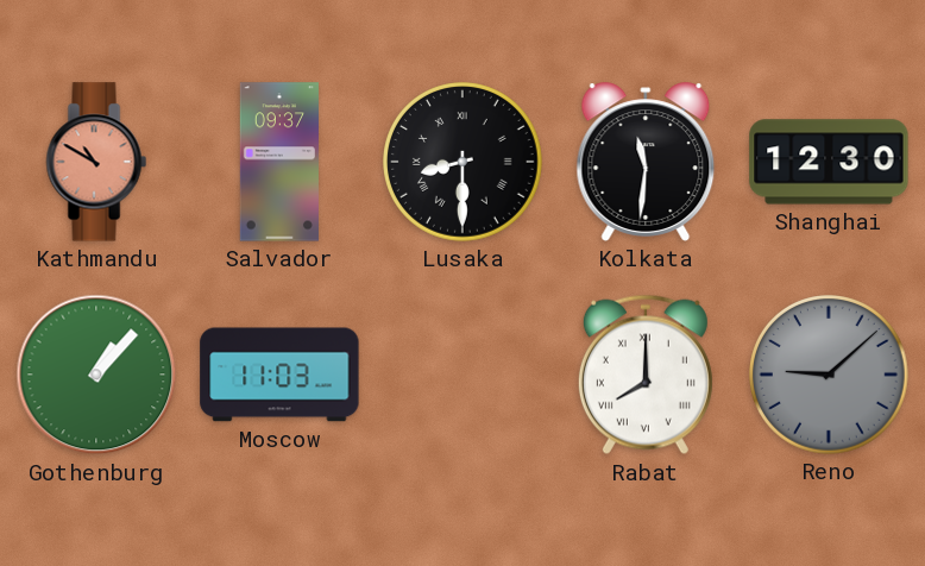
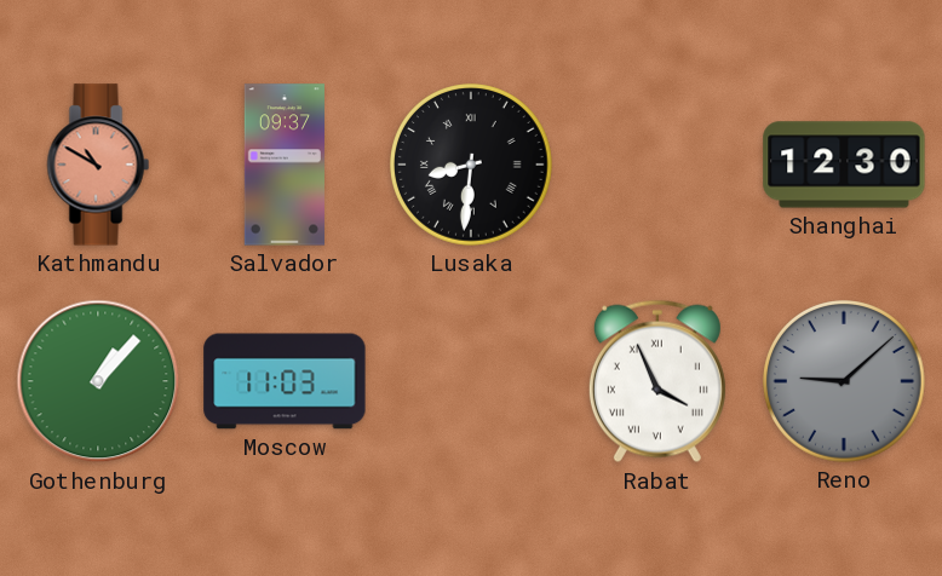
Lusaka: 8:30 -> 8:31 (472, 166)
Kolkata: 11:31 -> none (646, 162)
Rabat: 8:00 -> 3:56 (657, 381)
